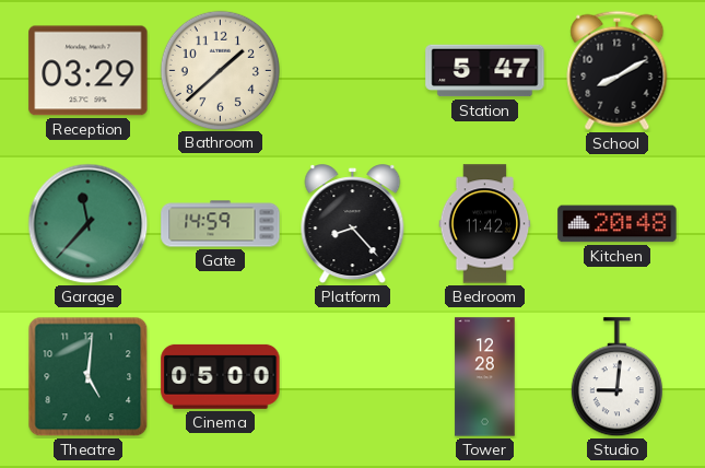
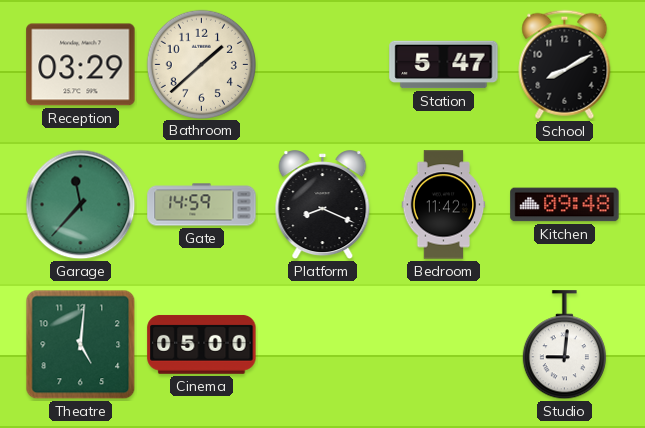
Platform: 8:23 -> 8:19 (323, 205)
Kitchen: 20:48 -> 09:48 (565, 205)
Tower: 12:28 -> none (485, 377)
